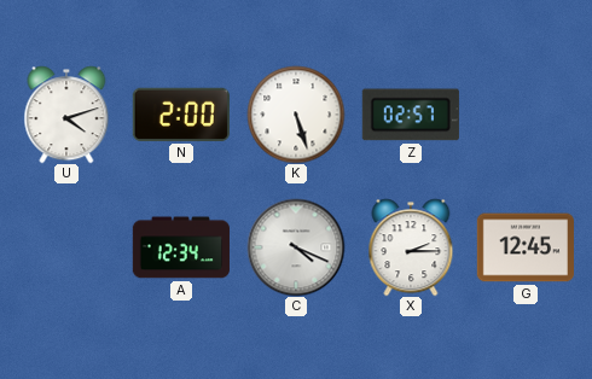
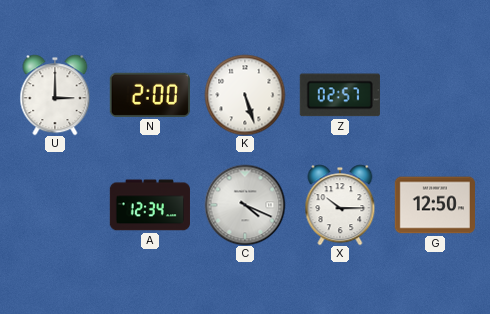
U: 4:12 -> 3:00 (55, 95)
X: 2:15 -> 10:15 (340, 205)
G: 12:45 -> 12:50 (434, 205)
